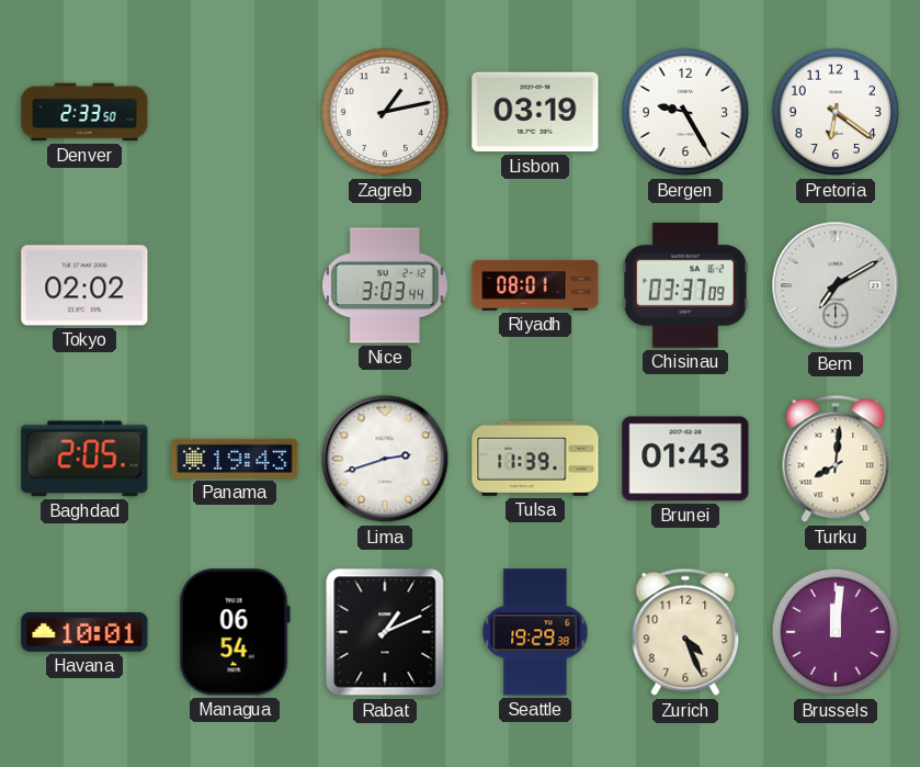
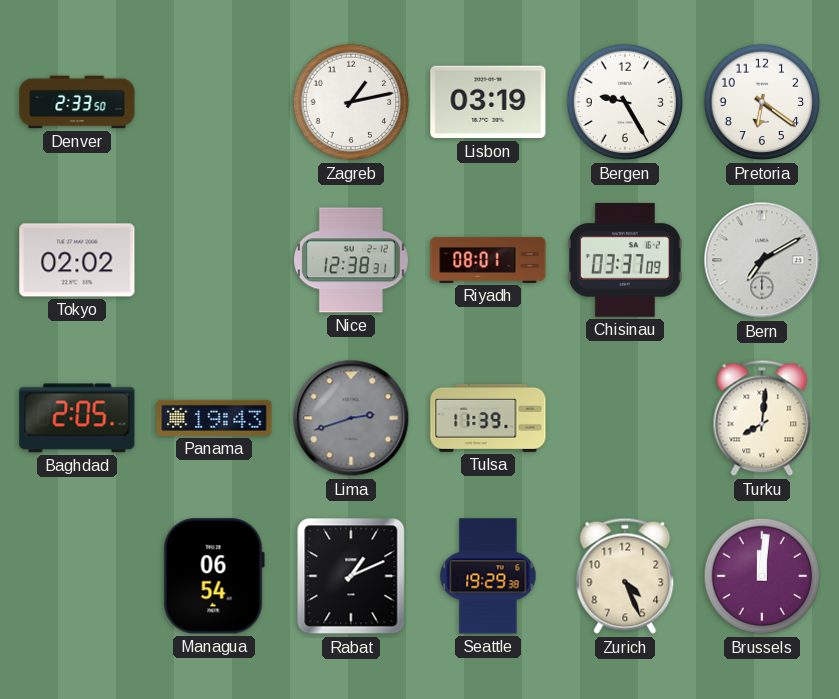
Nice: 3:03 -> 12:38 (352, 260)
Lima dial: white -> grey (351, 418)
Brunei: 01:43 -> none (685, 459)
Havana: 10:01 -> none (84, 632)
